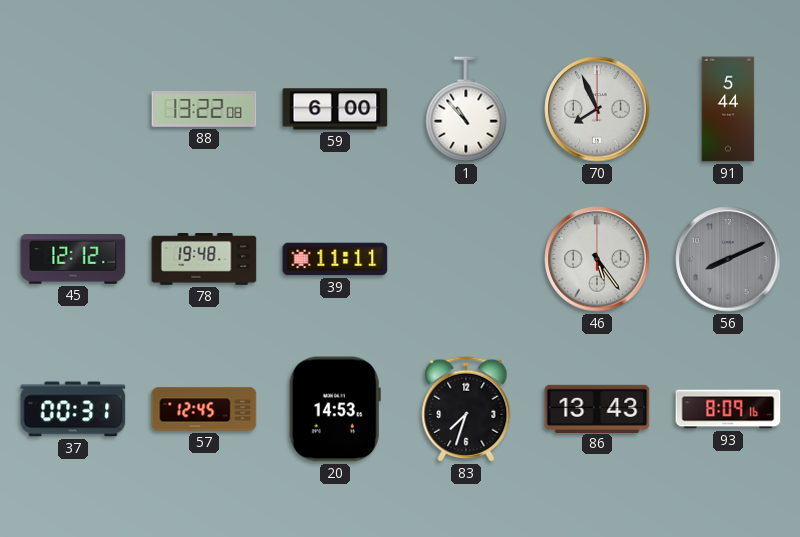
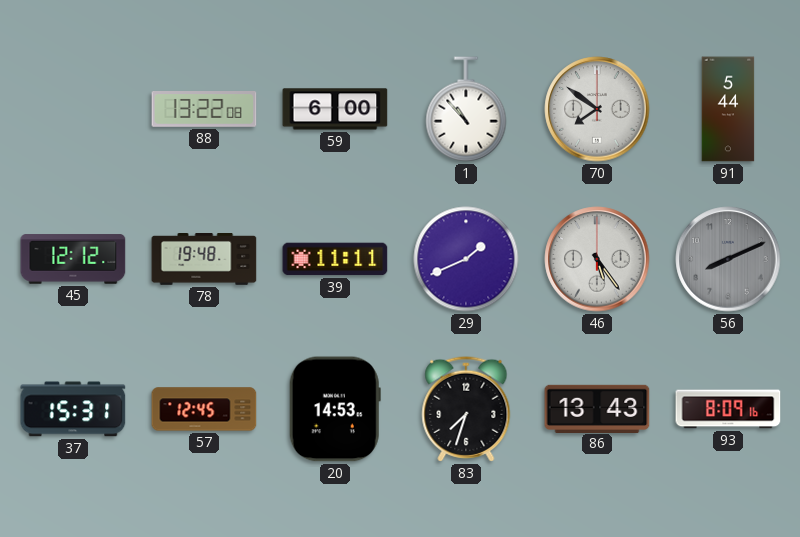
70: 7:56 -> 7:51 (597, 109)
29: none -> 1:41 (466, 259)
37: 00:31 -> 15:31 (73, 409)
